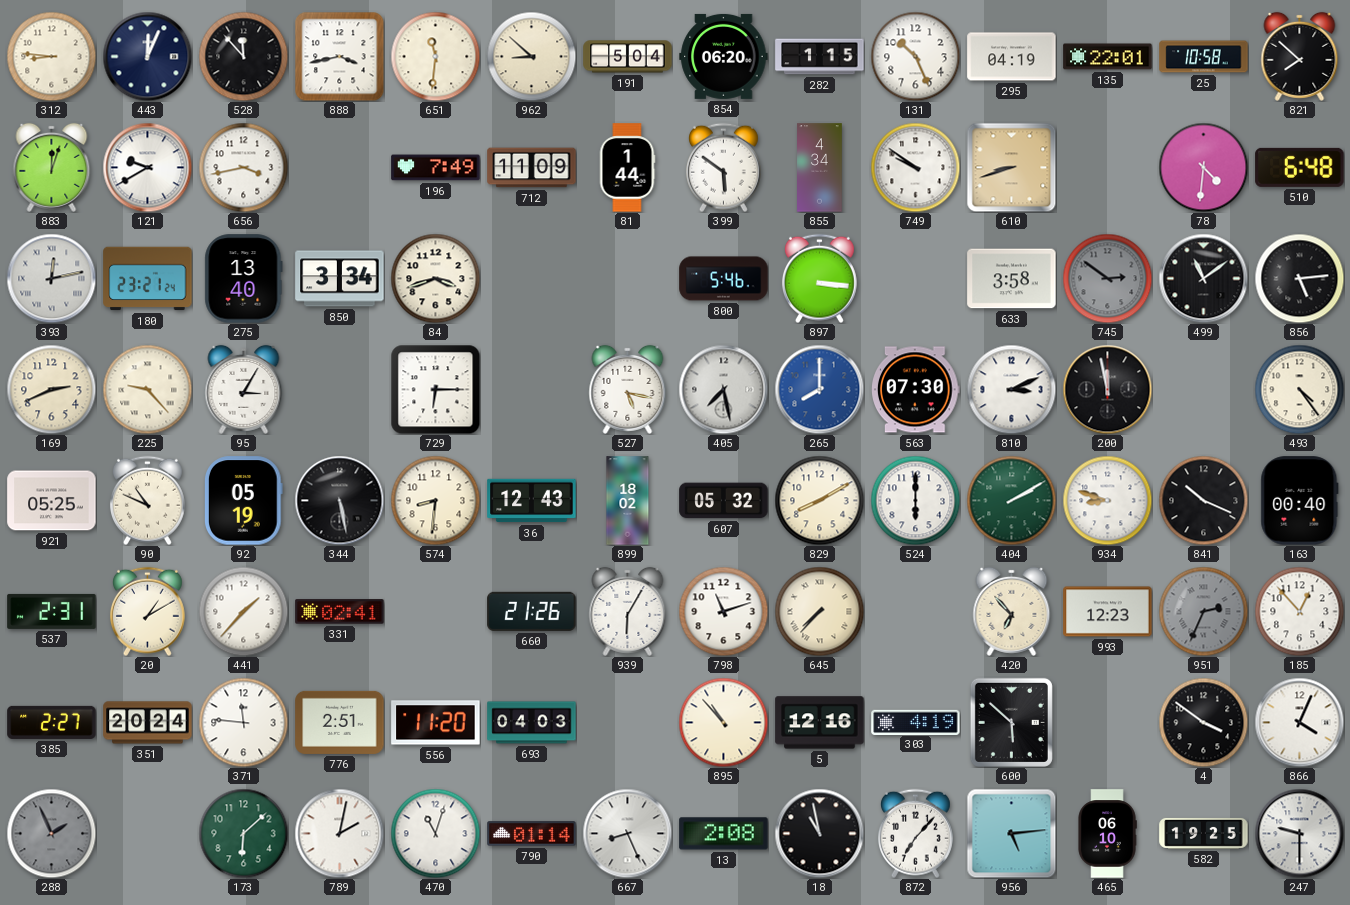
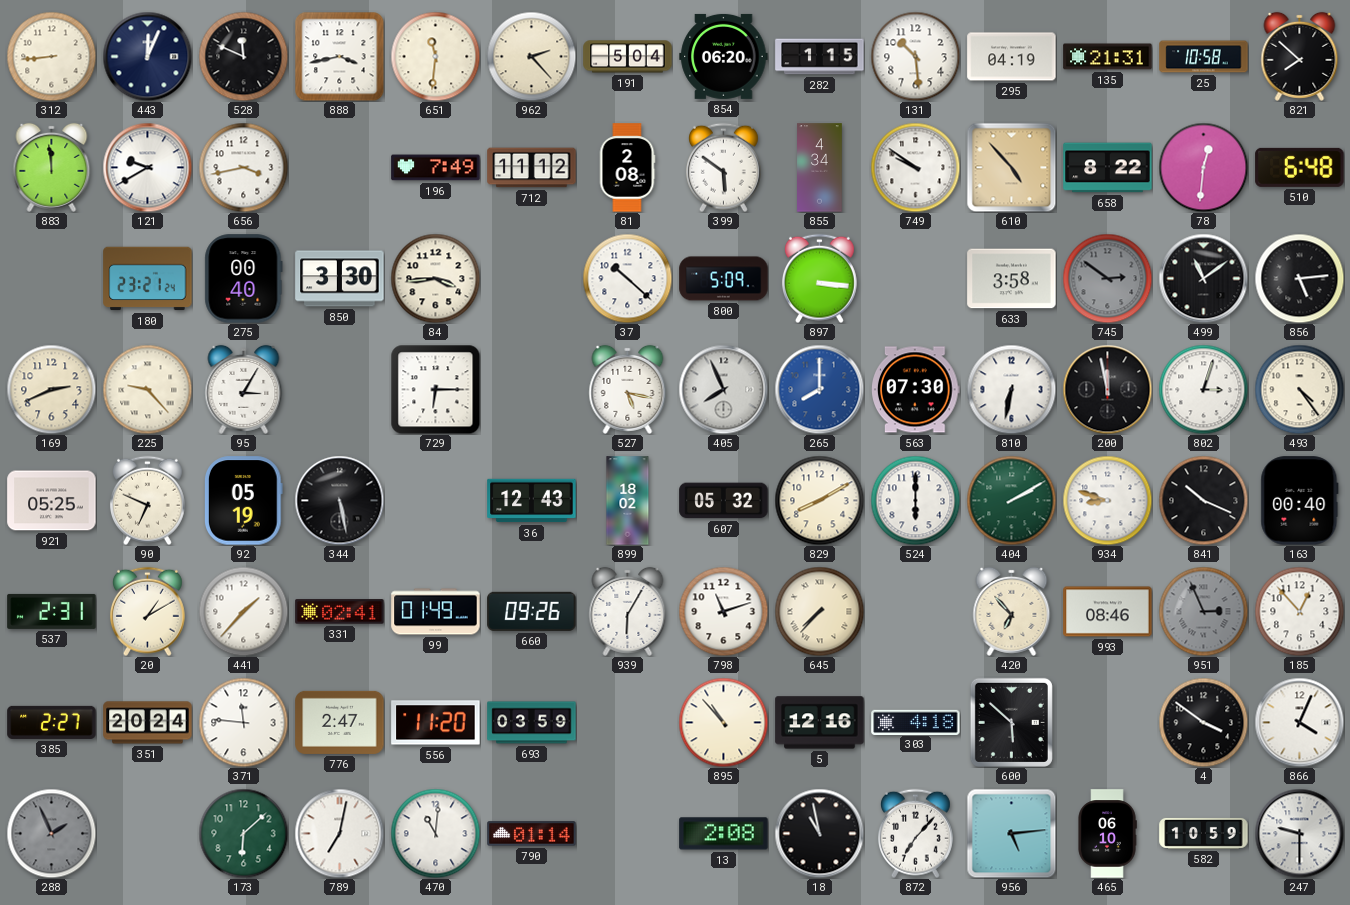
312: 8:46 -> 8:44 (51, 56)
528: 11:53 -> 11:49 (243, 56)
962: 8:52 -> 2:23 (531, 56)
131: 10:26 -> 10:29 (915, 56)
135: 22:01 -> 21:31 (1108, 57)
883: 12:03 -> 11:59 (52, 167)
712: 11:09 -> 11:12 (532, 168)
81: 1:44 -> 2:08 (627, 168)
610: 8:42 -> 4:53 (1011, 167)
658: none -> 8:22 (1108, 168)
78: 4:31 -> 12:31 (1203, 167)
393: 12:13 -> none (51, 278)
275: 13:40 -> 00:40 (244, 279)
850: 3:34 -> 3:30 (340, 279)
84: 3:42 -> 3:44 (435, 278)
37: none -> 10:22 (627, 278)
800: 5:46 -> 5:09 (724, 279)
405: 7:28 -> 7:56 (723, 389)
810: 3:11 -> 6:32 (1011, 389)
802: none -> 3:03 (1203, 389)
90: 10:49 -> 6:49 (147, 500)
574: 8:31 -> none (435, 500)
99: none -> 01:49 (436, 612)
660: 21:26 -> 09:26 (532, 611)
993: 12:23 -> 08:46 (1108, 612)
951: 2:34 -> 2:56 (1203, 611)
776: 2:51 -> 2:47 (340, 722)
693: 04:03 -> 03:59 (532, 723)
303: 4:19 -> 4:18 (916, 722)
789: 2:02 -> 7:02 (339, 833)
470: 11:03 -> 11:01 (435, 833)
667: 8:26 -> none (627, 833)
582: 19:25 -> 10:59 (1204, 833)
